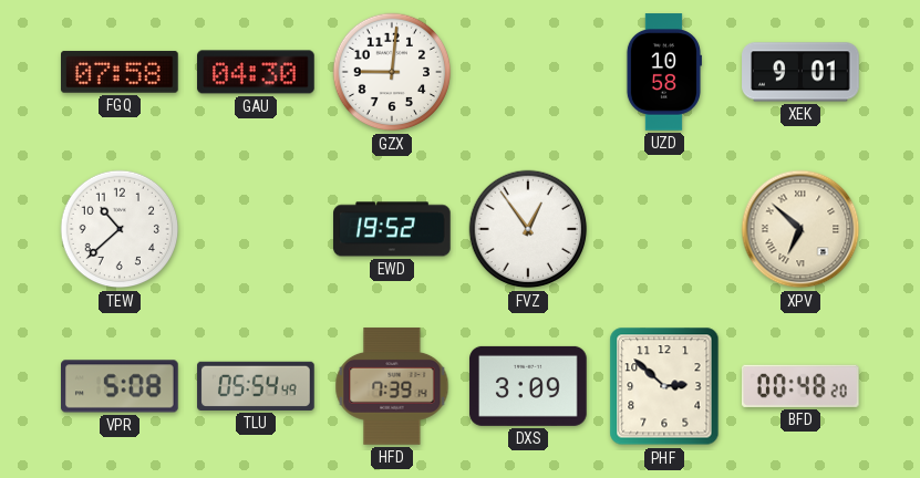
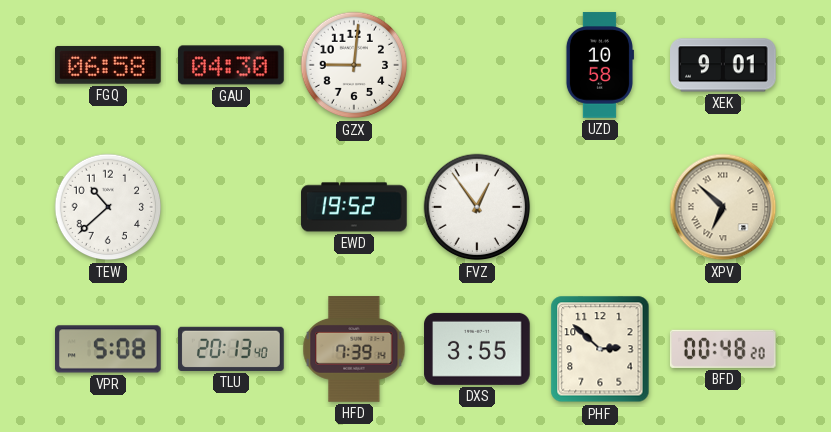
FGQ: 07:58 -> 06:58 (109, 65)
TLU: 05:54 -> 20:13 (231, 349)
DXS: 3:09 -> 3:55 (477, 349)
